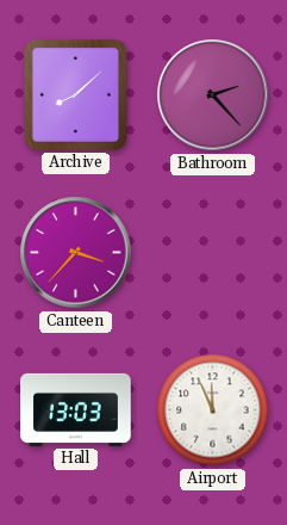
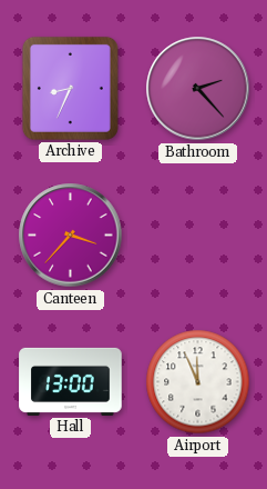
Archive: 8:08 -> 8:34 (70, 88)
Hall: 13:03 -> 13:00 (71, 381)
